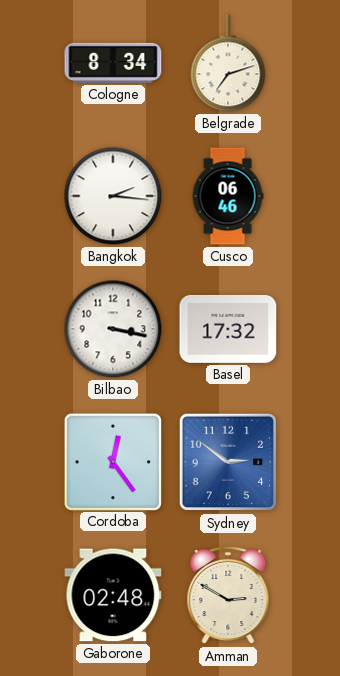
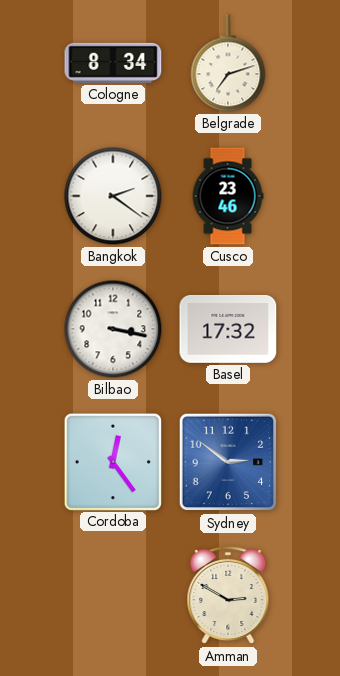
Bangkok: 2:16 -> 2:21 (113, 196)
Cusco: 06:46 -> 23:46 (228, 196)
Gaborone: 02:48 -> none (113, 595)
